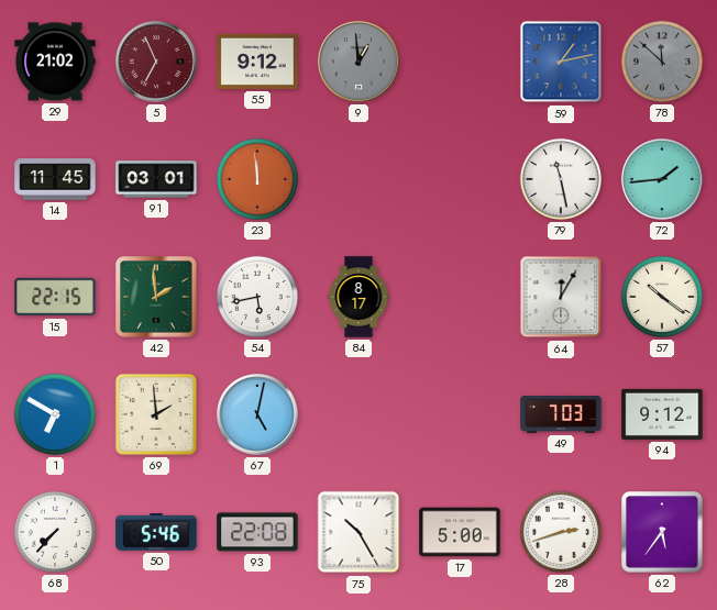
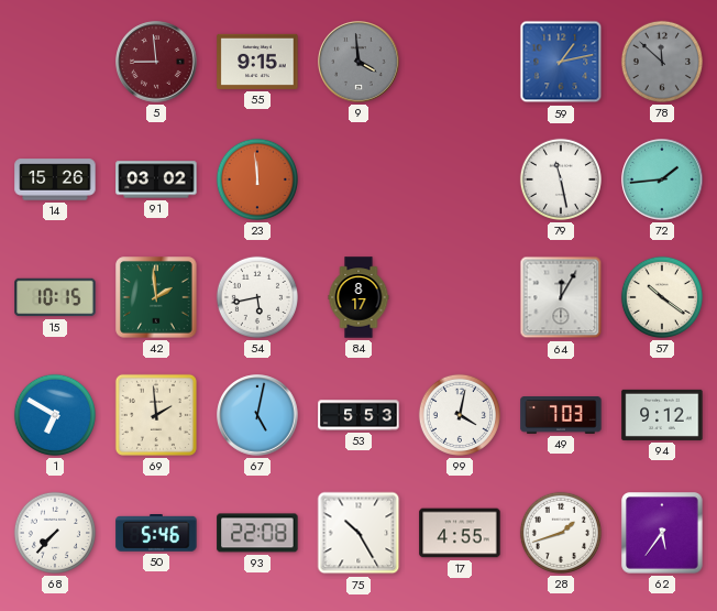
29: 21:02 -> none (55, 62)
5: 6:56 -> 8:59 (156, 62)
55: 9:12 -> 9:15 (257, 62)
9: 12:59 -> 3:59 (358, 62)
14: 11:45 -> 15:26 (55, 179)
91: 03:01 -> 03:02 (156, 179)
15: 22:15 -> 10:15 (55, 297)
53: none -> 5:53 (358, 415)
99: none -> 4:02 (460, 415)
17: 5:00 -> 4:55 (460, 533)
28: 2:42 -> 1:42 (561, 533)
